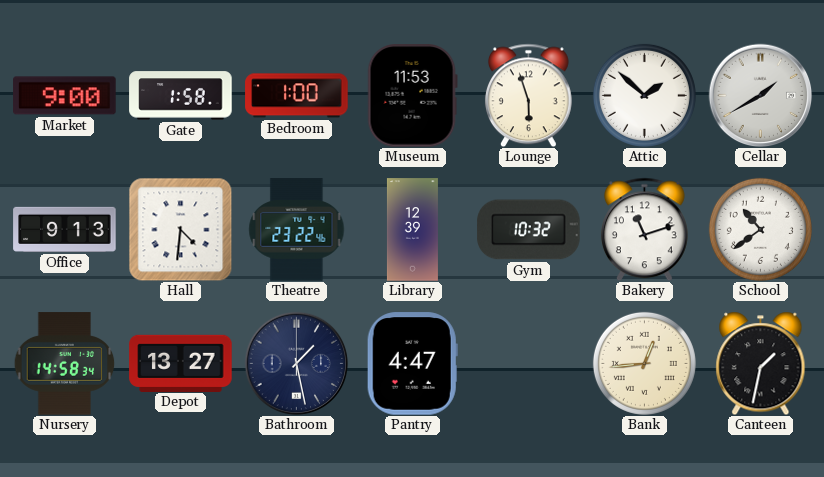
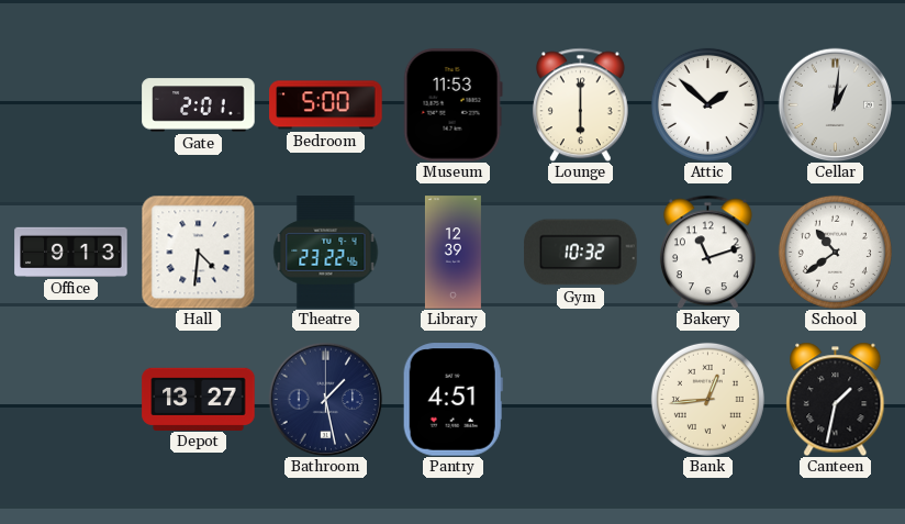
Market: 9:00 -> none (65, 96)
Gate: 1:58 -> 2:01 (199, 105)
Bedroom: 1:00 -> 5:00 (326, 105)
Lounge: 5:57 -> 6:00 (580, 104)
Cellar: 1:40 -> 1:01 (835, 104)
Nursery: 14:58 -> none (65, 364)
Pantry: 4:47 -> 4:51 (452, 400)
